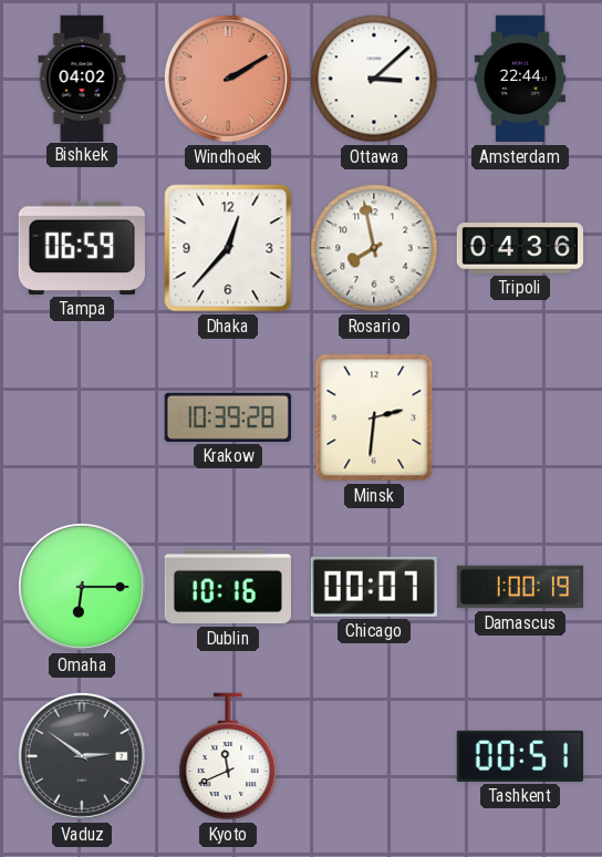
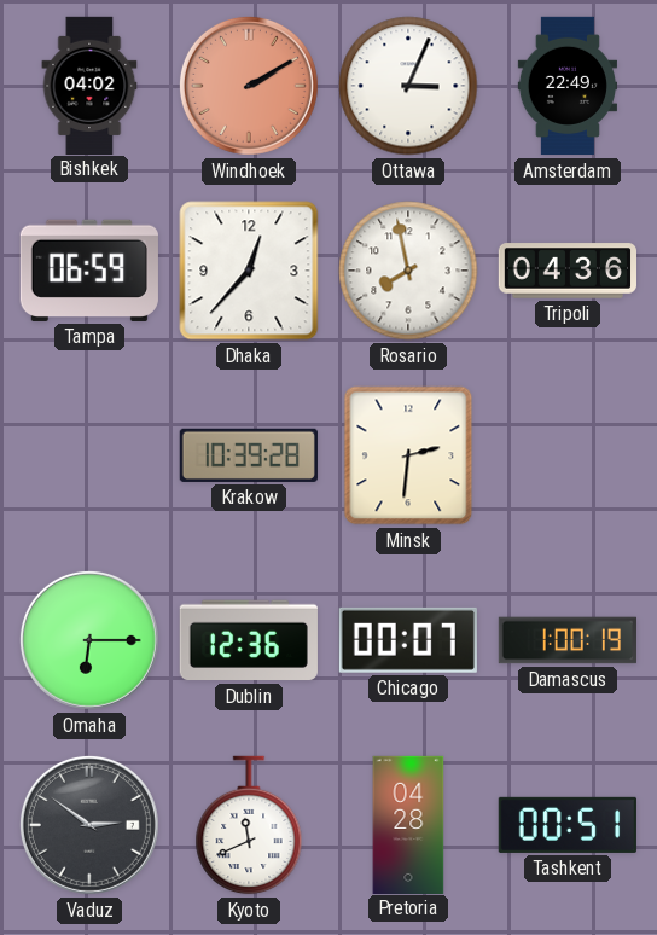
Ottawa: 3:08 -> 3:04 (408, 86)
Amsterdam: 22:44 -> 22:49 (566, 86)
Dublin: 10:16 -> 12:36 (249, 640)
Pretoria: none -> 04:28 (408, 824)
